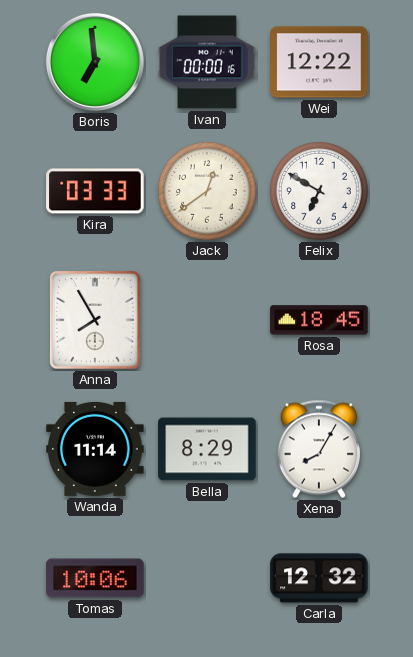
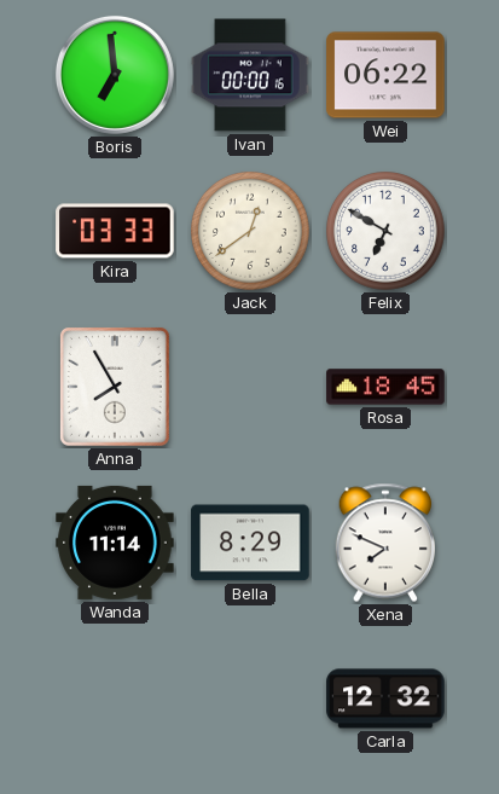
Wei: 12:22 -> 06:22 (385, 75)
Xena: 8:05 -> 7:49 (384, 543)
Tomas: 10:06 -> none (95, 578)
